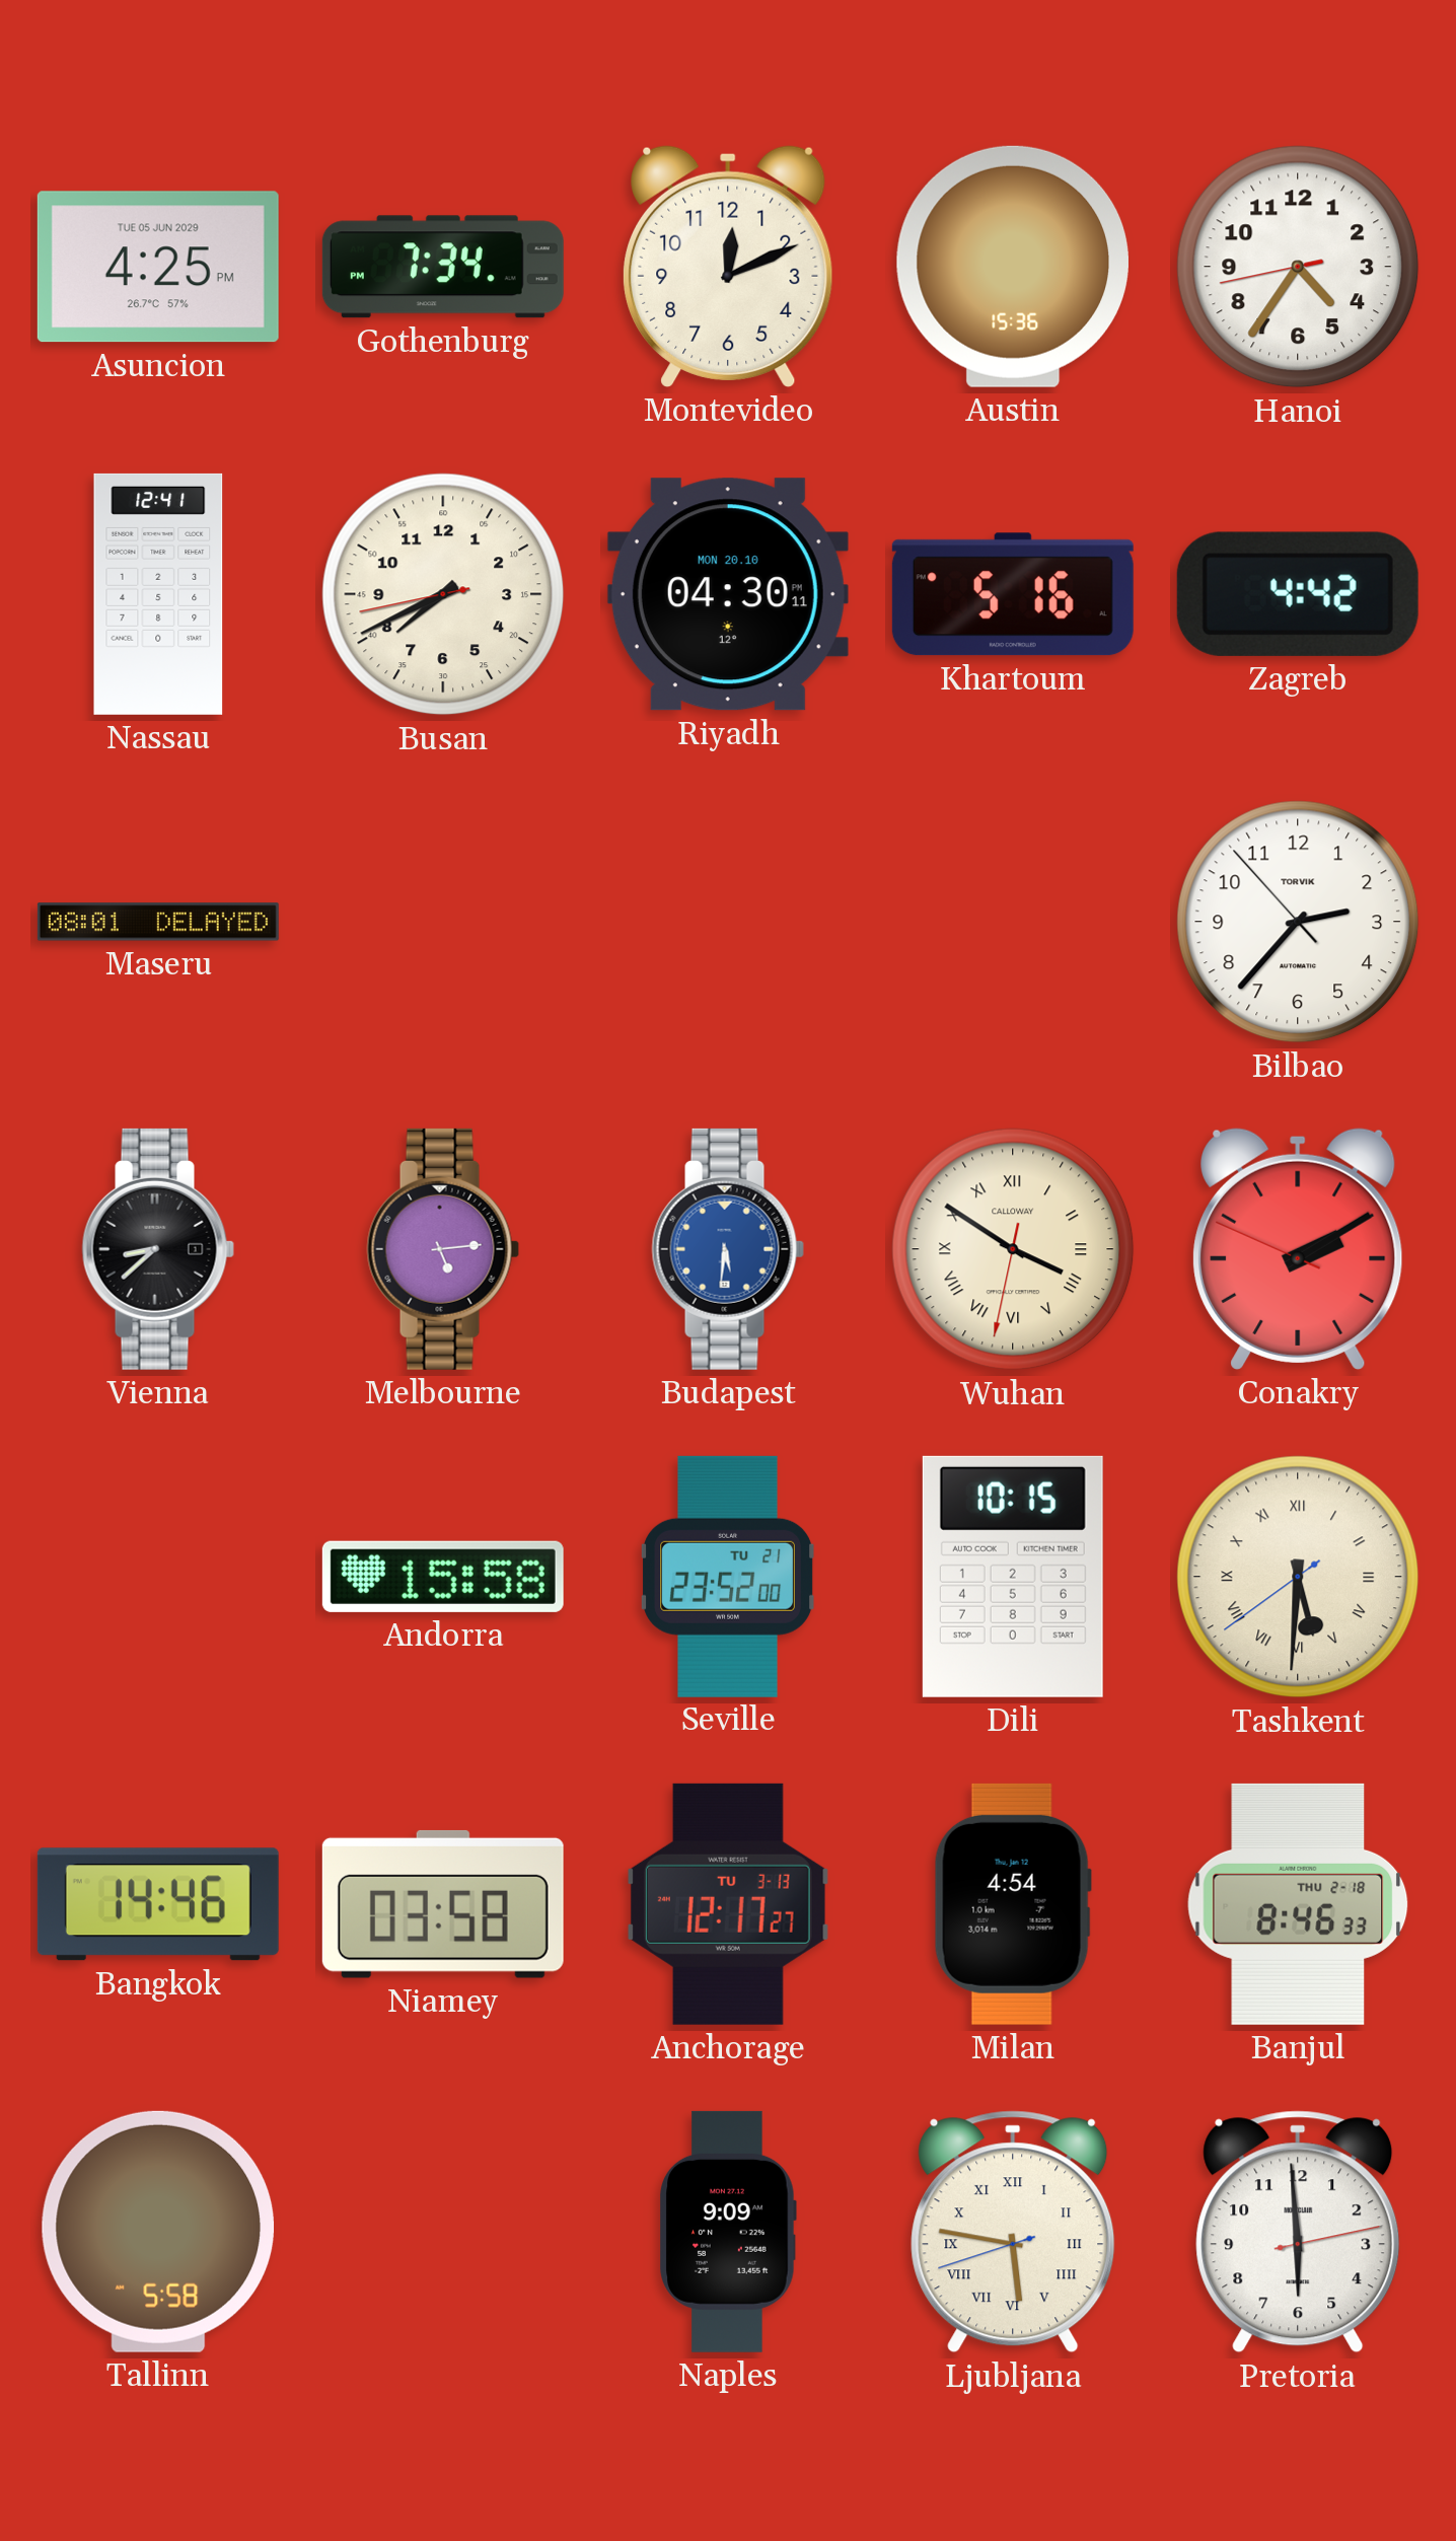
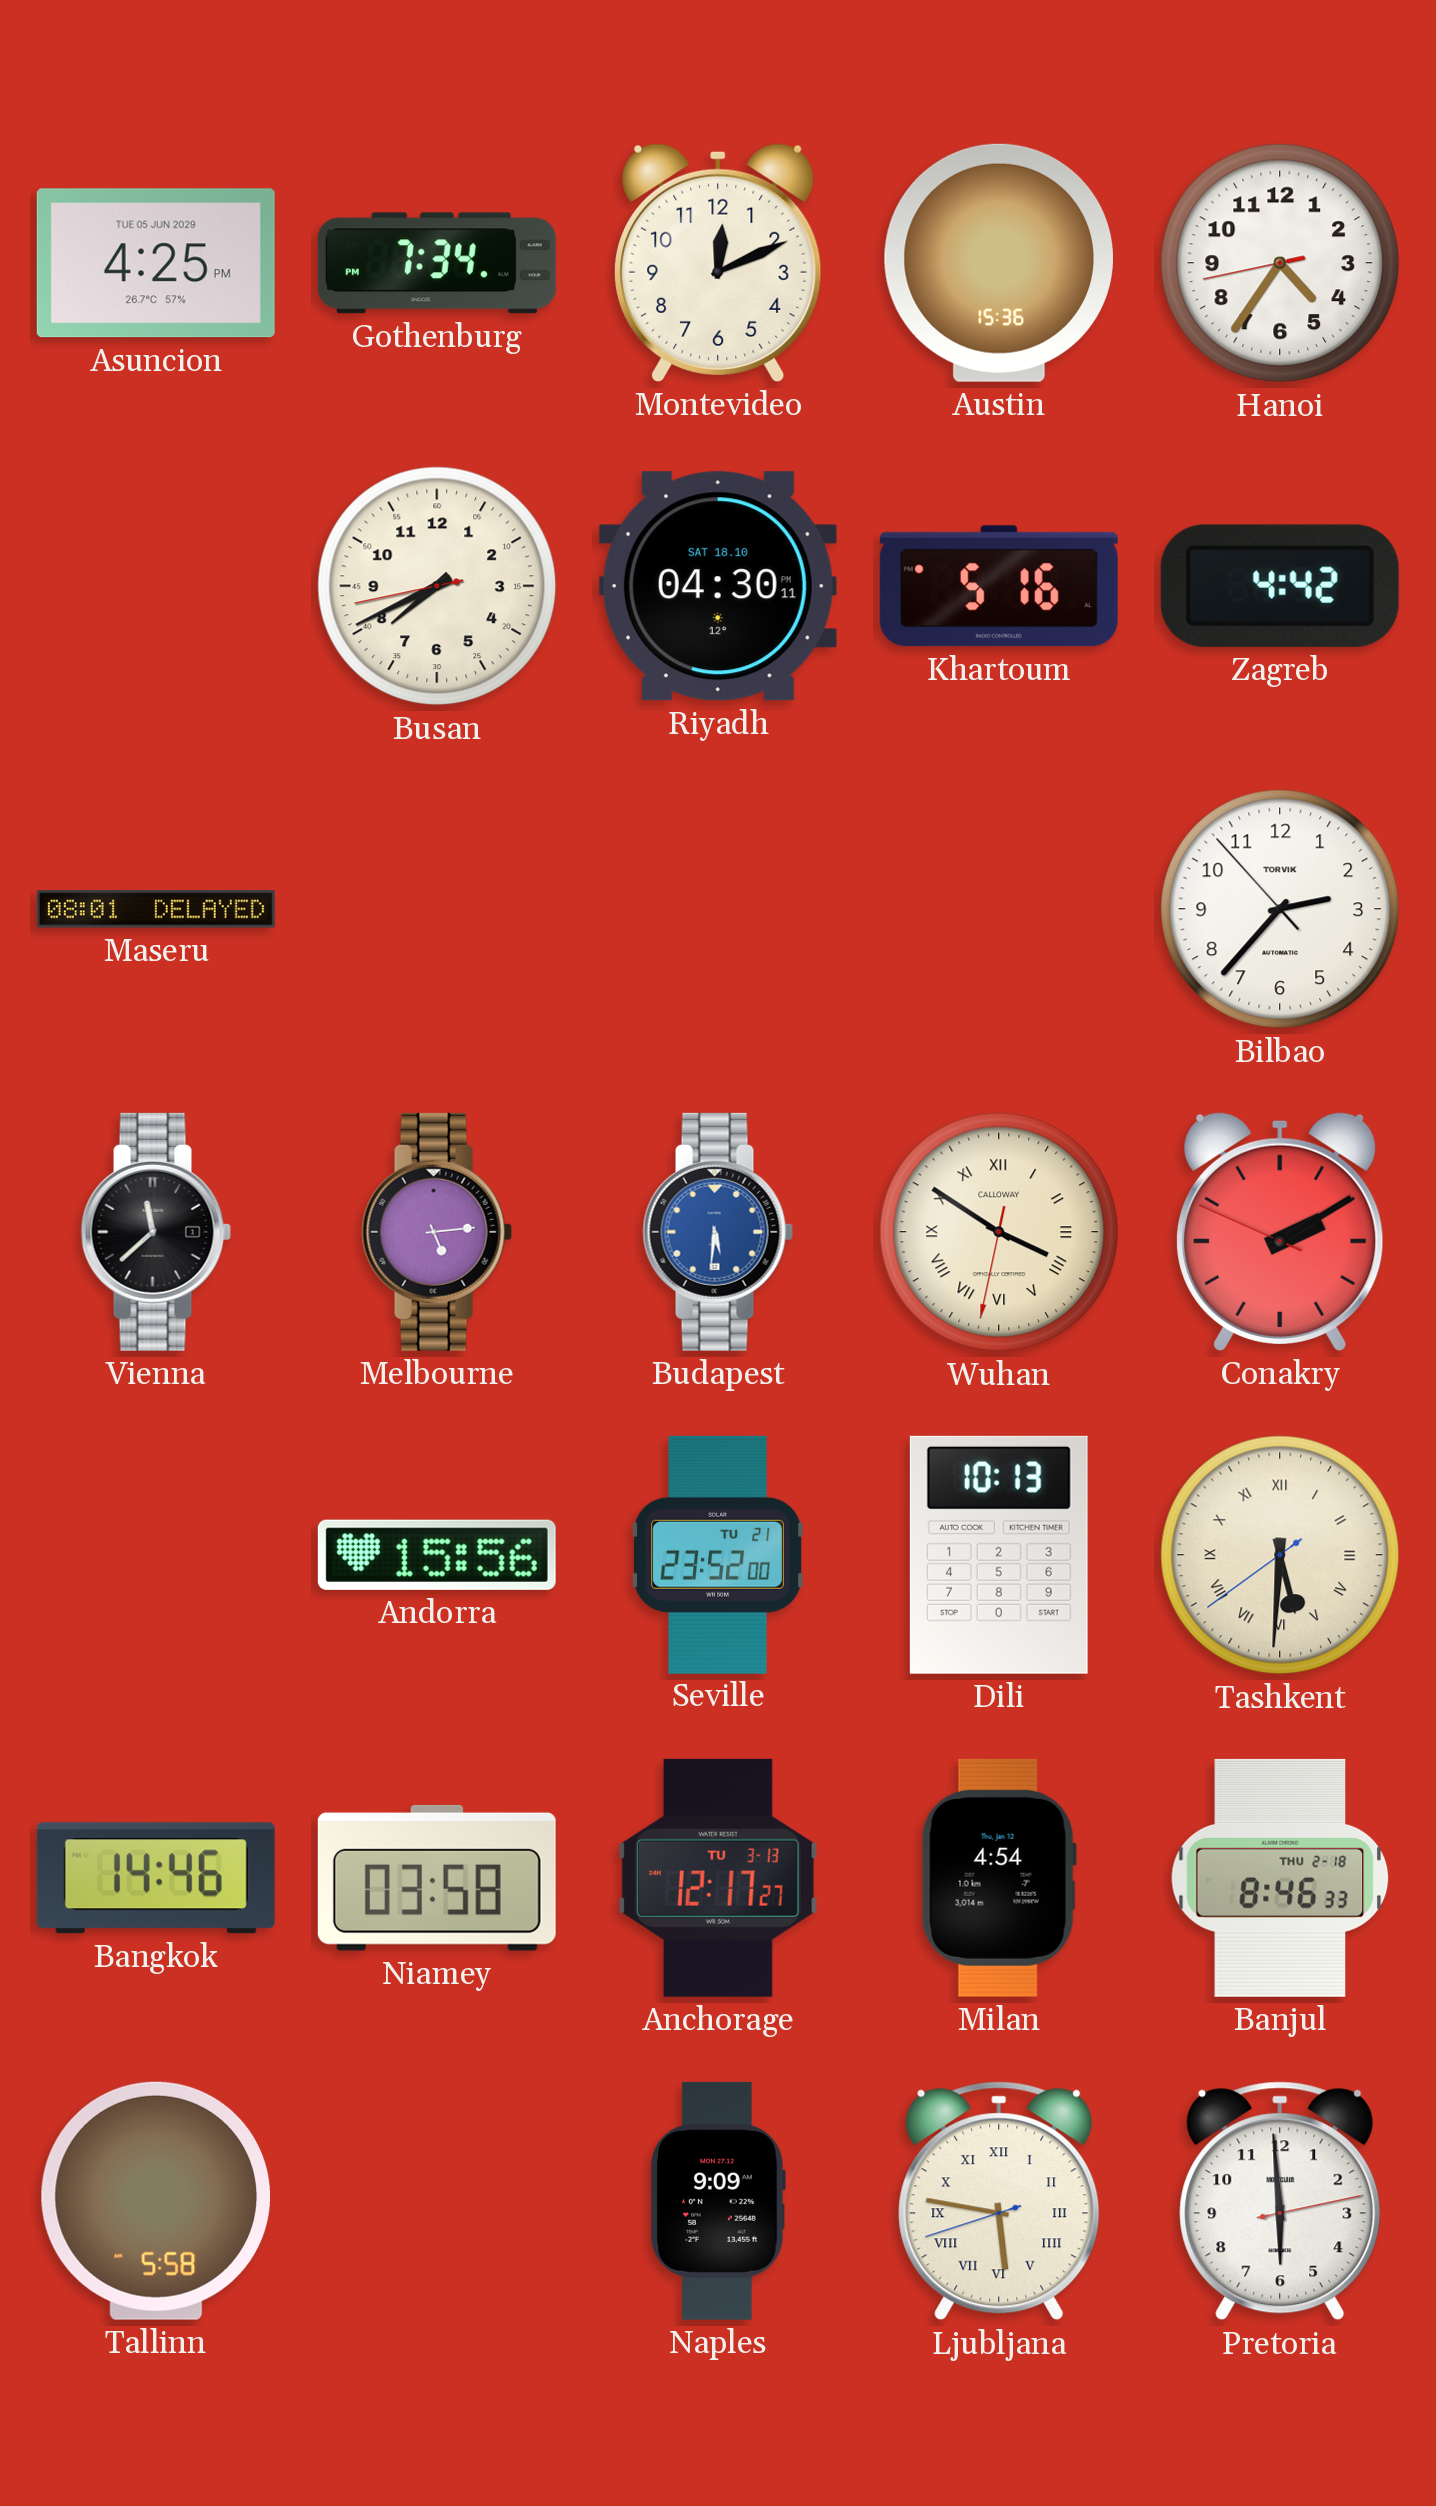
Nassau: 12:41 -> none (158, 594)
Riyadh date: MON 20.10 -> SAT 18.10 (718, 586)
Vienna: 8:38 -> 11:38 (156, 1232)
Andorra: 15:58 -> 15:56 (437, 1555)
Dili: 10:15 -> 10:13 (999, 1555)
